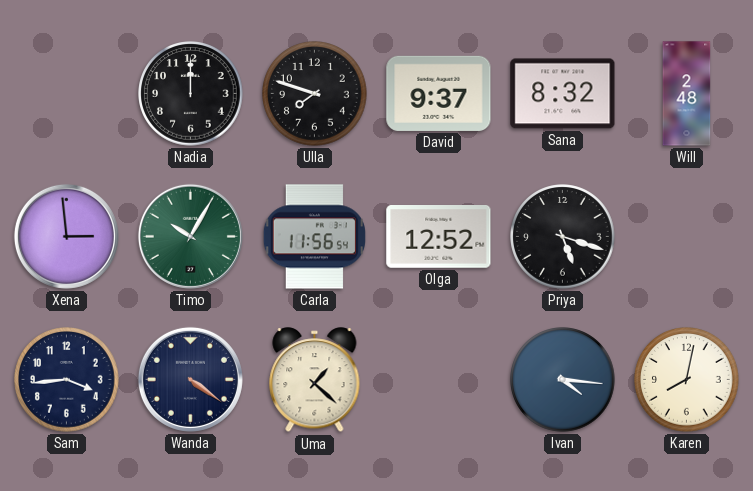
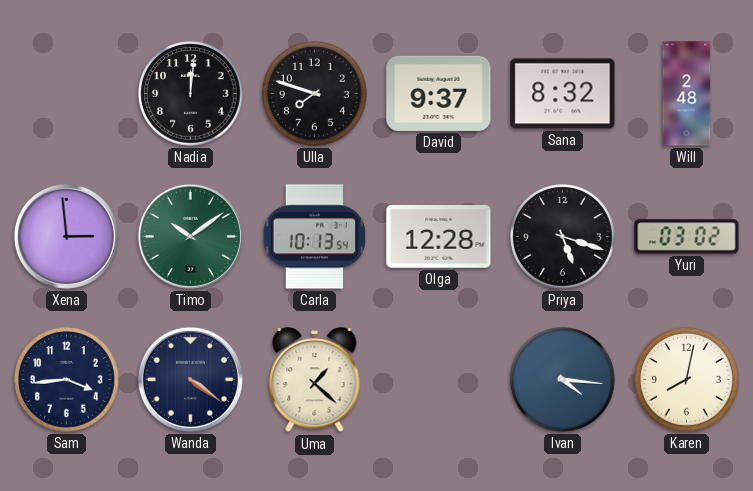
Nadia: 12:00 -> 12:01 (191, 94)
Timo: 10:05 -> 10:09 (190, 236)
Carla: 11:56 -> 10:13 (314, 237)
Olga: 12:52 -> 12:28 (439, 237)
Yuri: none -> 03:02 (687, 237)
